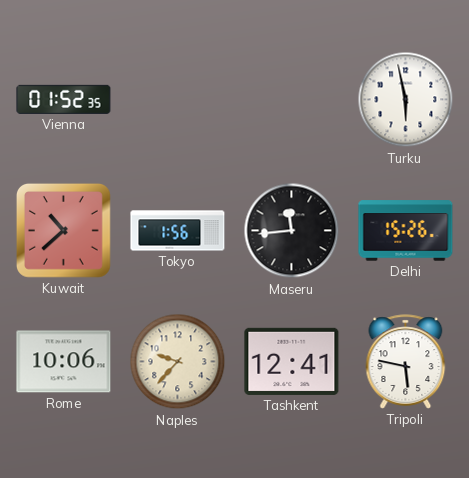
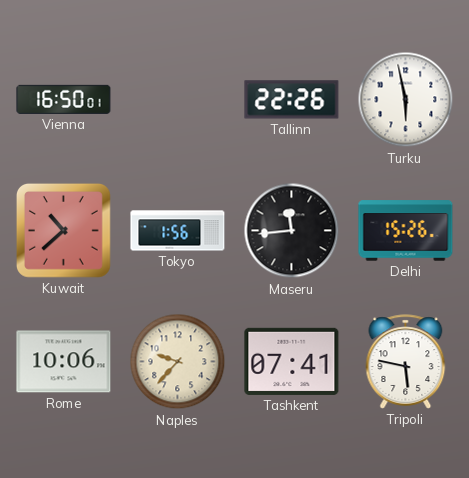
Vienna: 01:52 -> 16:50 (64, 99)
Tallinn: none -> 22:26 (292, 100)
Tashkent: 12:41 -> 07:41 (292, 361)
